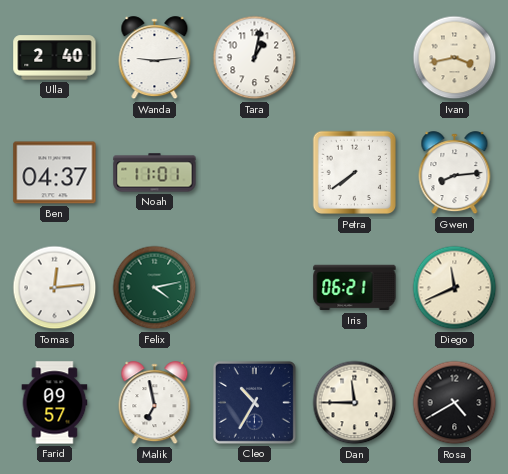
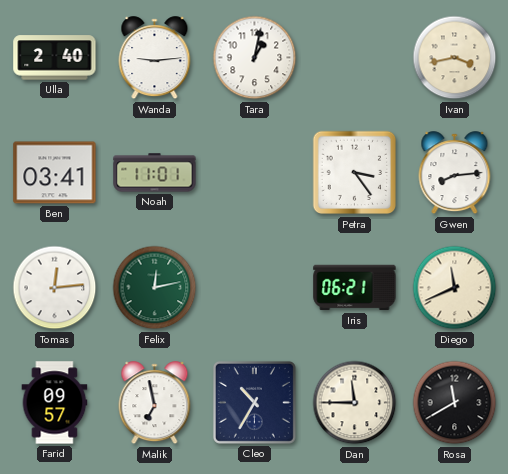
Ben: 04:37 -> 03:41 (55, 173)
Petra: 7:39 -> 3:24 (355, 173)
Felix: 4:13 -> 12:13 (155, 288)
Rosa: 4:40 -> 11:40 (455, 403)
